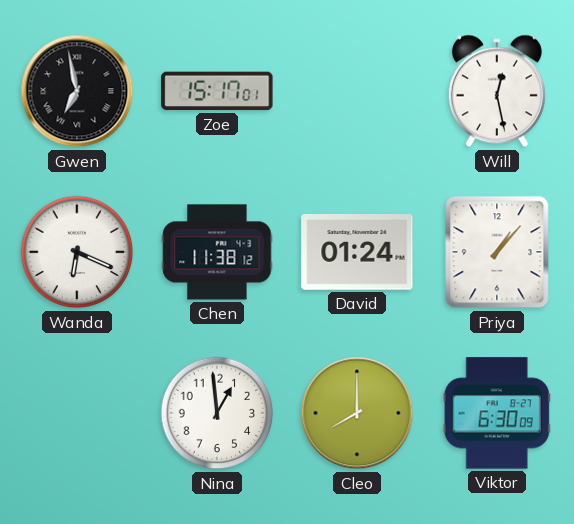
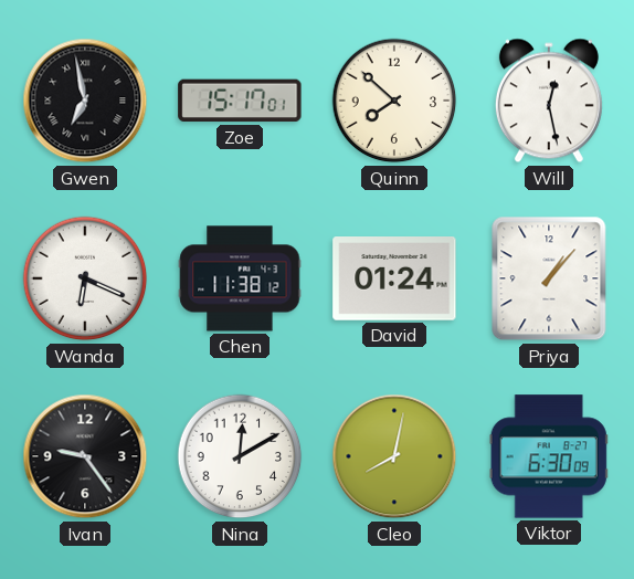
Quinn: none -> 7:52 (394, 101)
Ivan: none -> 9:24 (85, 456)
Nina: 12:59 -> 12:10 (240, 456)
Cleo: 8:00 -> 8:02 (394, 456)
